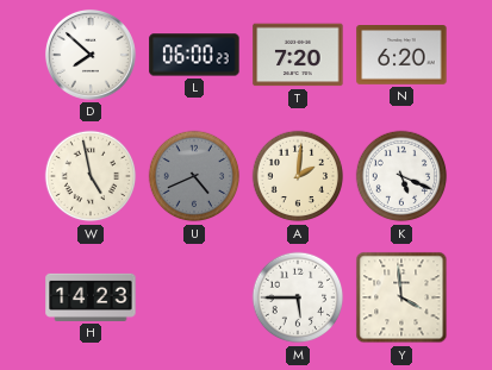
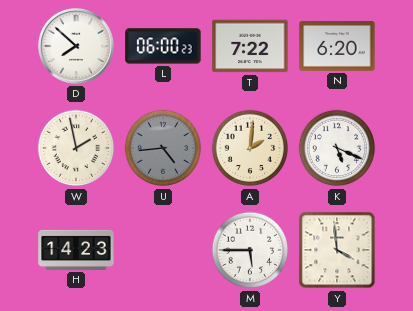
T: 7:20 -> 7:22 (250, 46)
W: 4:58 -> 1:58 (76, 148)
U: 4:41 -> 4:44 (163, 148)
